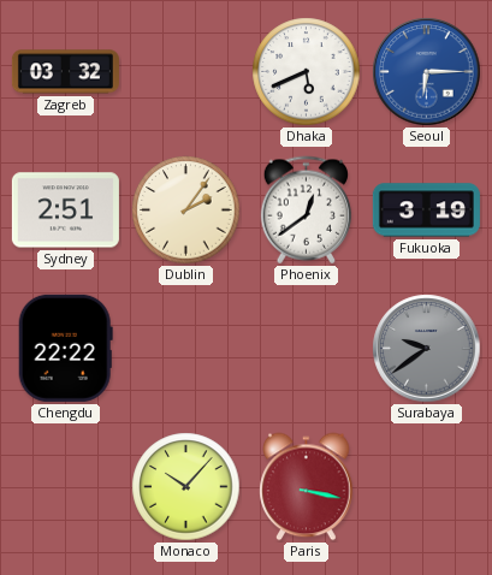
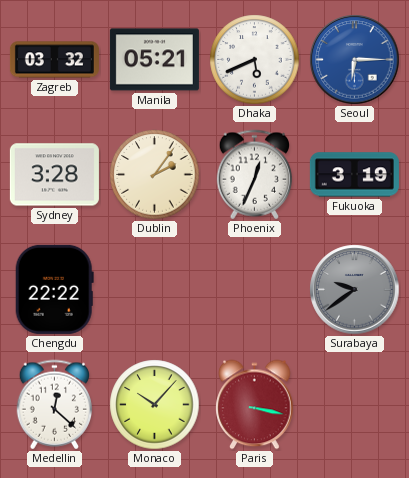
Manila: none -> 05:21 (154, 60)
Sydney: 2:51 -> 3:28 (54, 175)
Phoenix: 12:39 -> 12:34 (255, 175)
Medellin: none -> 12:22 (55, 405)
